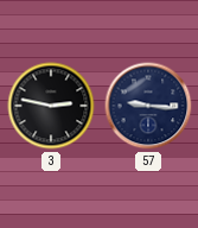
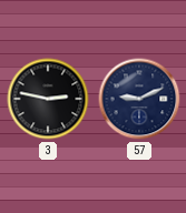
57: 9:16 -> 9:11 (139, 99)
